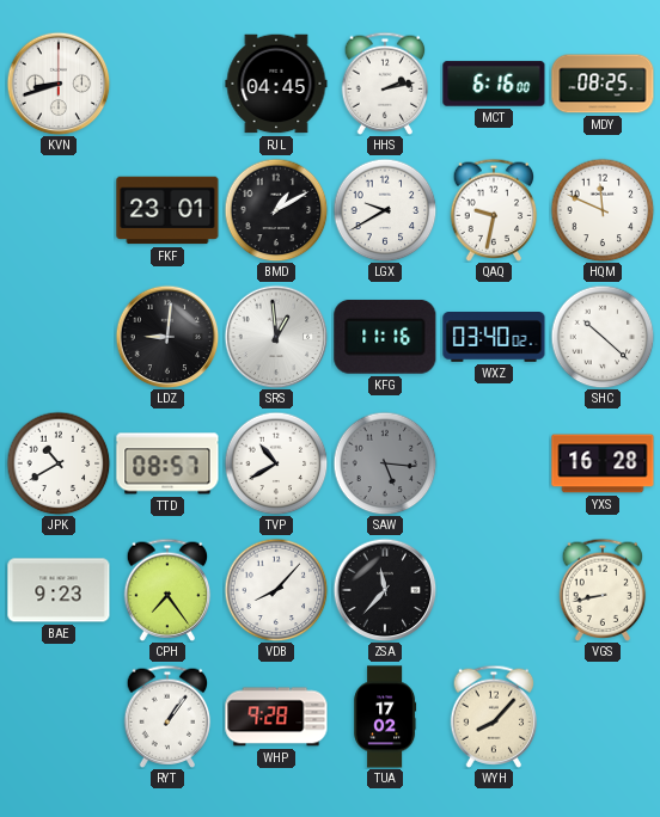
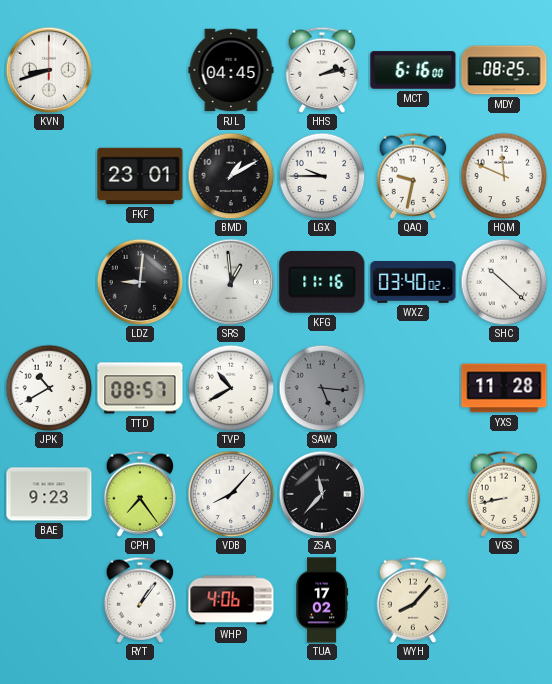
LGX: 9:40 -> 9:45 (322, 176)
YXS: 16:28 -> 11:28 (504, 388)
WHP: 9:28 -> 4:06 (231, 600)
